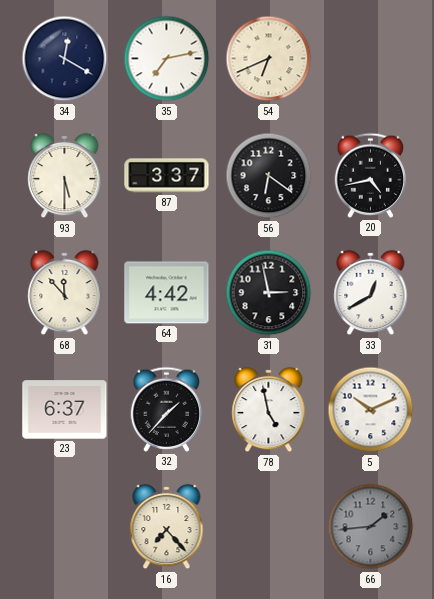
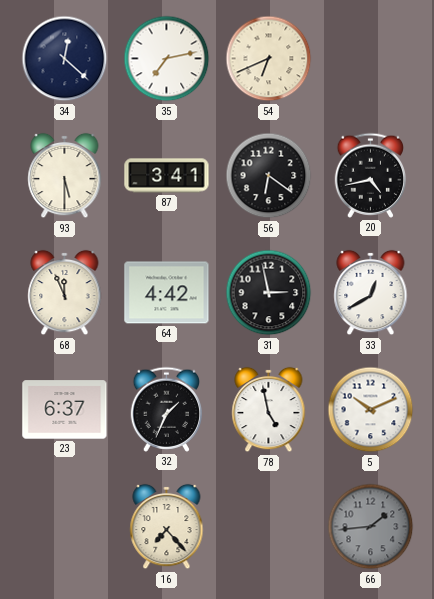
34: 12:20 -> 12:22 (65, 59)
87: 3:37 -> 3:41 (167, 176)
68: 11:53 -> 11:56 (65, 293)
32: 1:37 -> 1:34 (167, 409)
